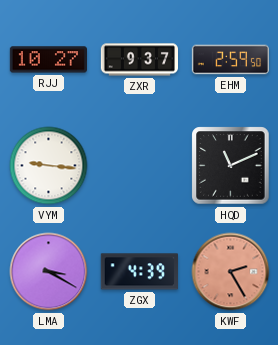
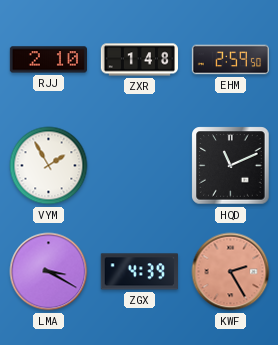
RJJ: 10:27 -> 2:10 (48, 60)
ZXR: 9:37 -> 1:48 (139, 60)
VYM: 9:16 -> 1:55 (49, 166)
